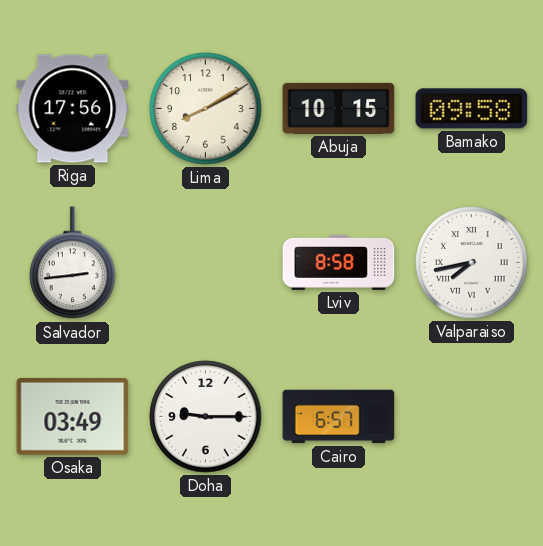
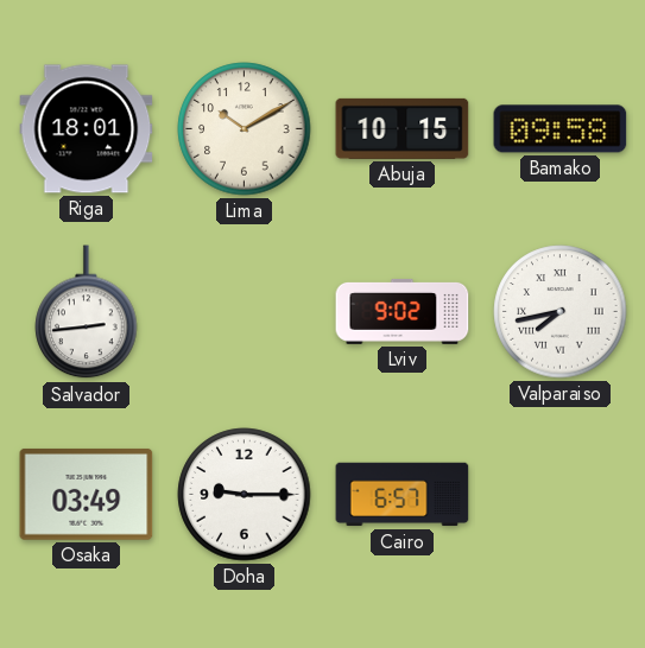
Riga: 17:56 -> 18:01 (87, 129)
Lima: 8:10 -> 10:10 (245, 129)
Lviv: 8:58 -> 9:02 (403, 311)
